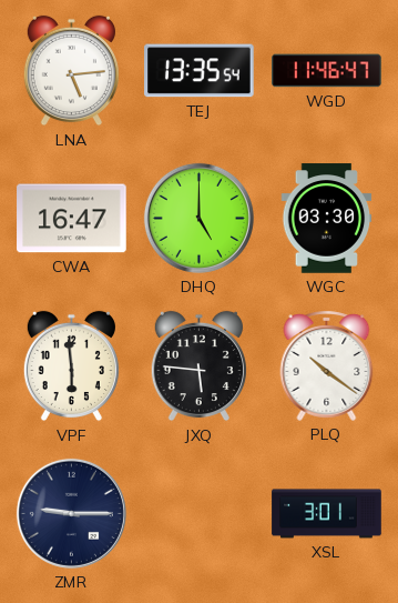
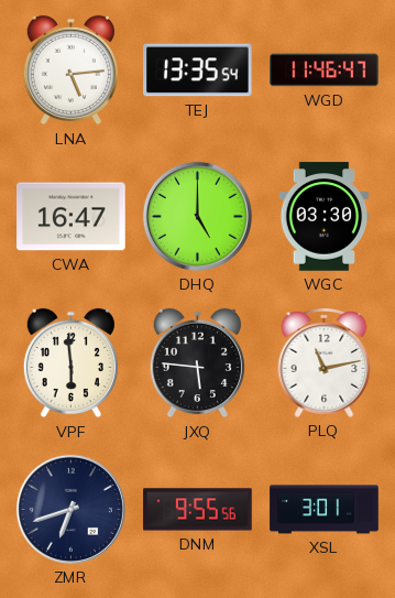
PLQ: 10:21 -> 11:13 (325, 362)
ZMR: 9:15 -> 6:42 (70, 509)
DNM: none -> 9:55 (198, 510)
